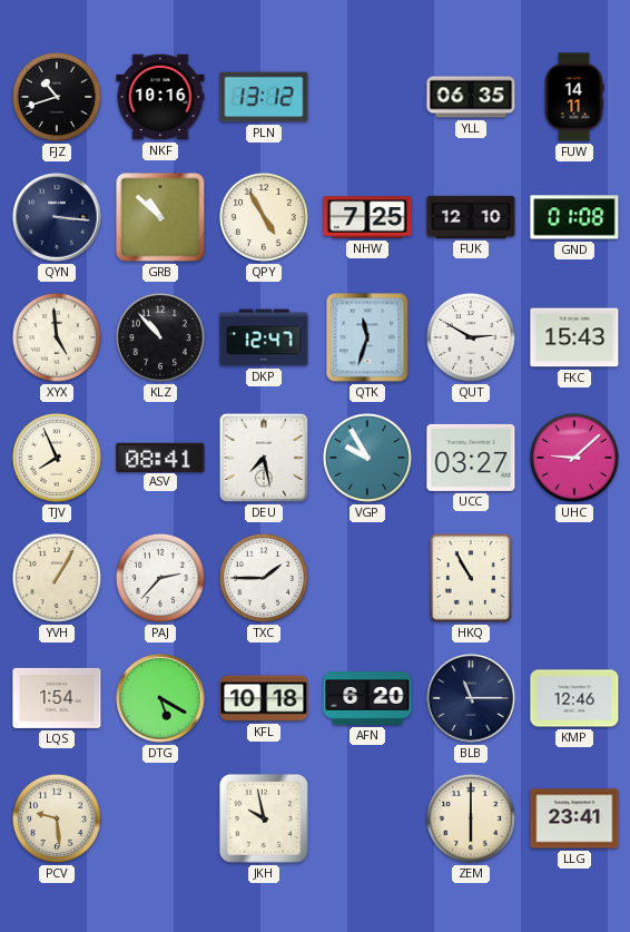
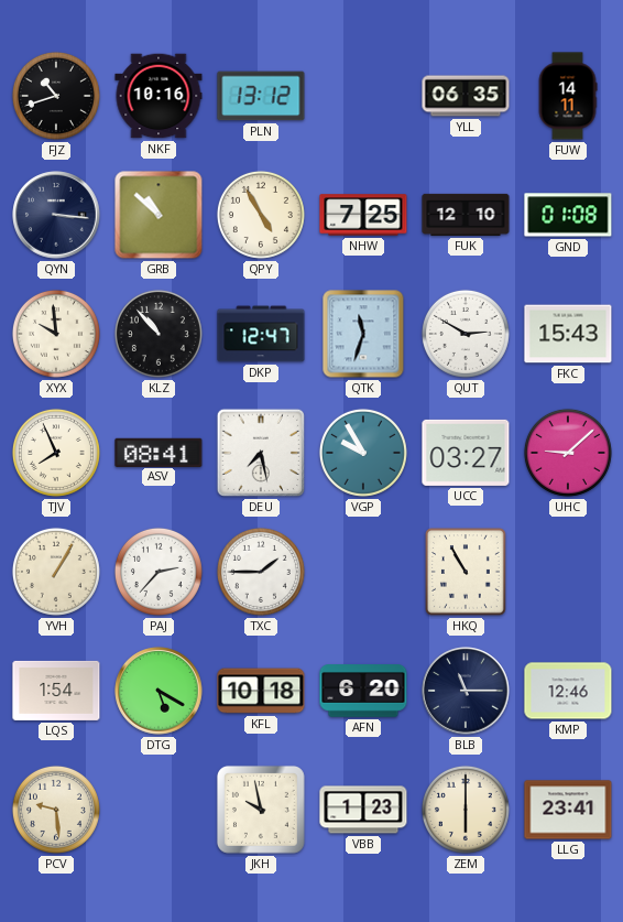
XYX: 4:59 -> 9:59 (56, 334)
VBB: none -> 1:23 (363, 810)
